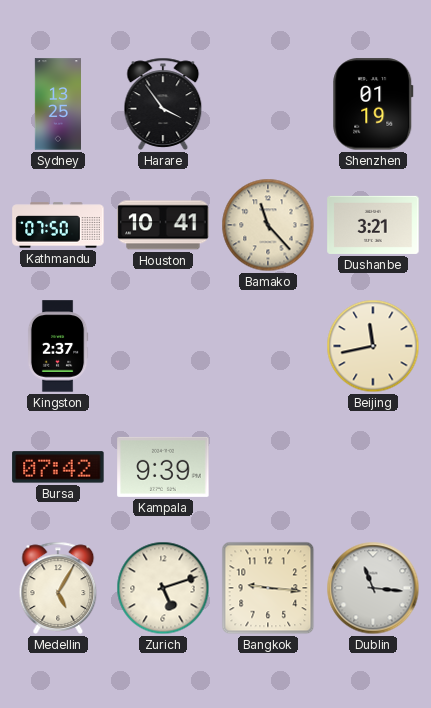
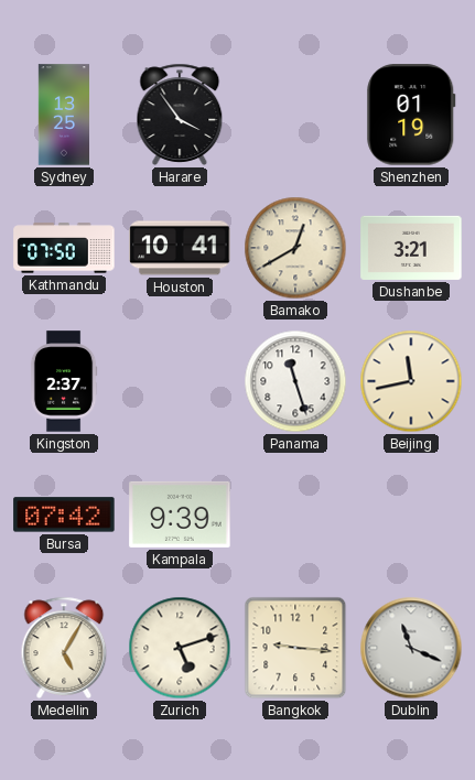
Bamako: 11:23 -> 12:40 (295, 248)
Panama: none -> 11:27 (295, 381)
Dublin: 11:16 -> 11:19 (411, 648)
